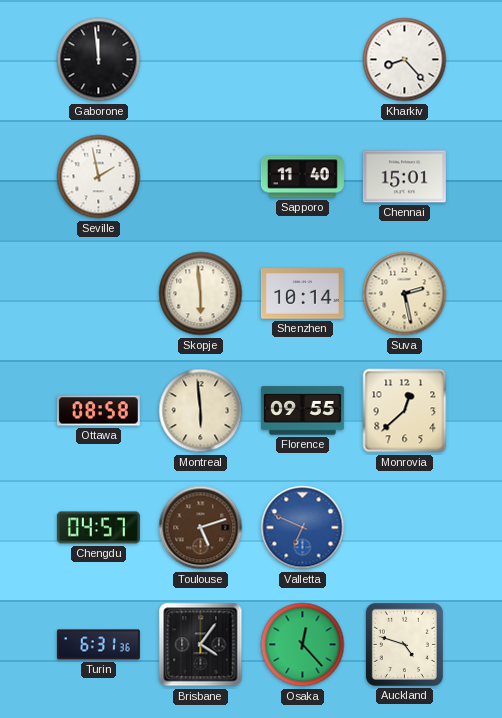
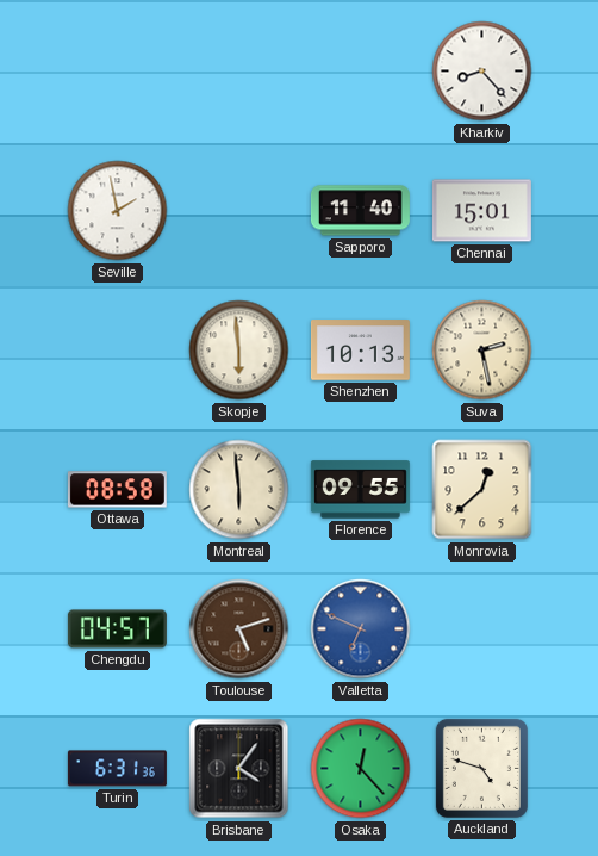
Gaborone: 11:59 -> none (99, 60)
Shenzhen: 10:14 -> 10:13 (360, 351)
